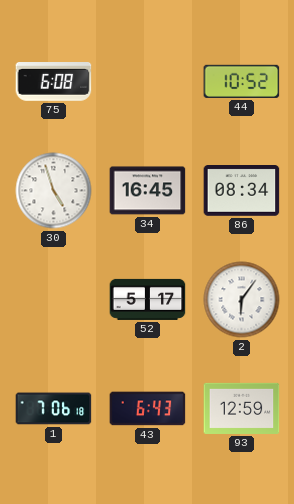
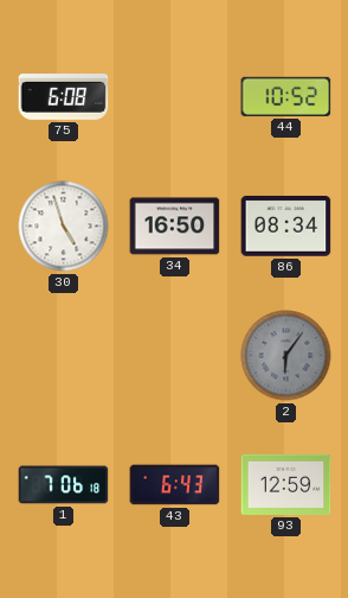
34: 16:45 -> 16:50 (175, 227)
52: 5:17 -> none (148, 299)
2 dial: white -> grey (286, 356)
